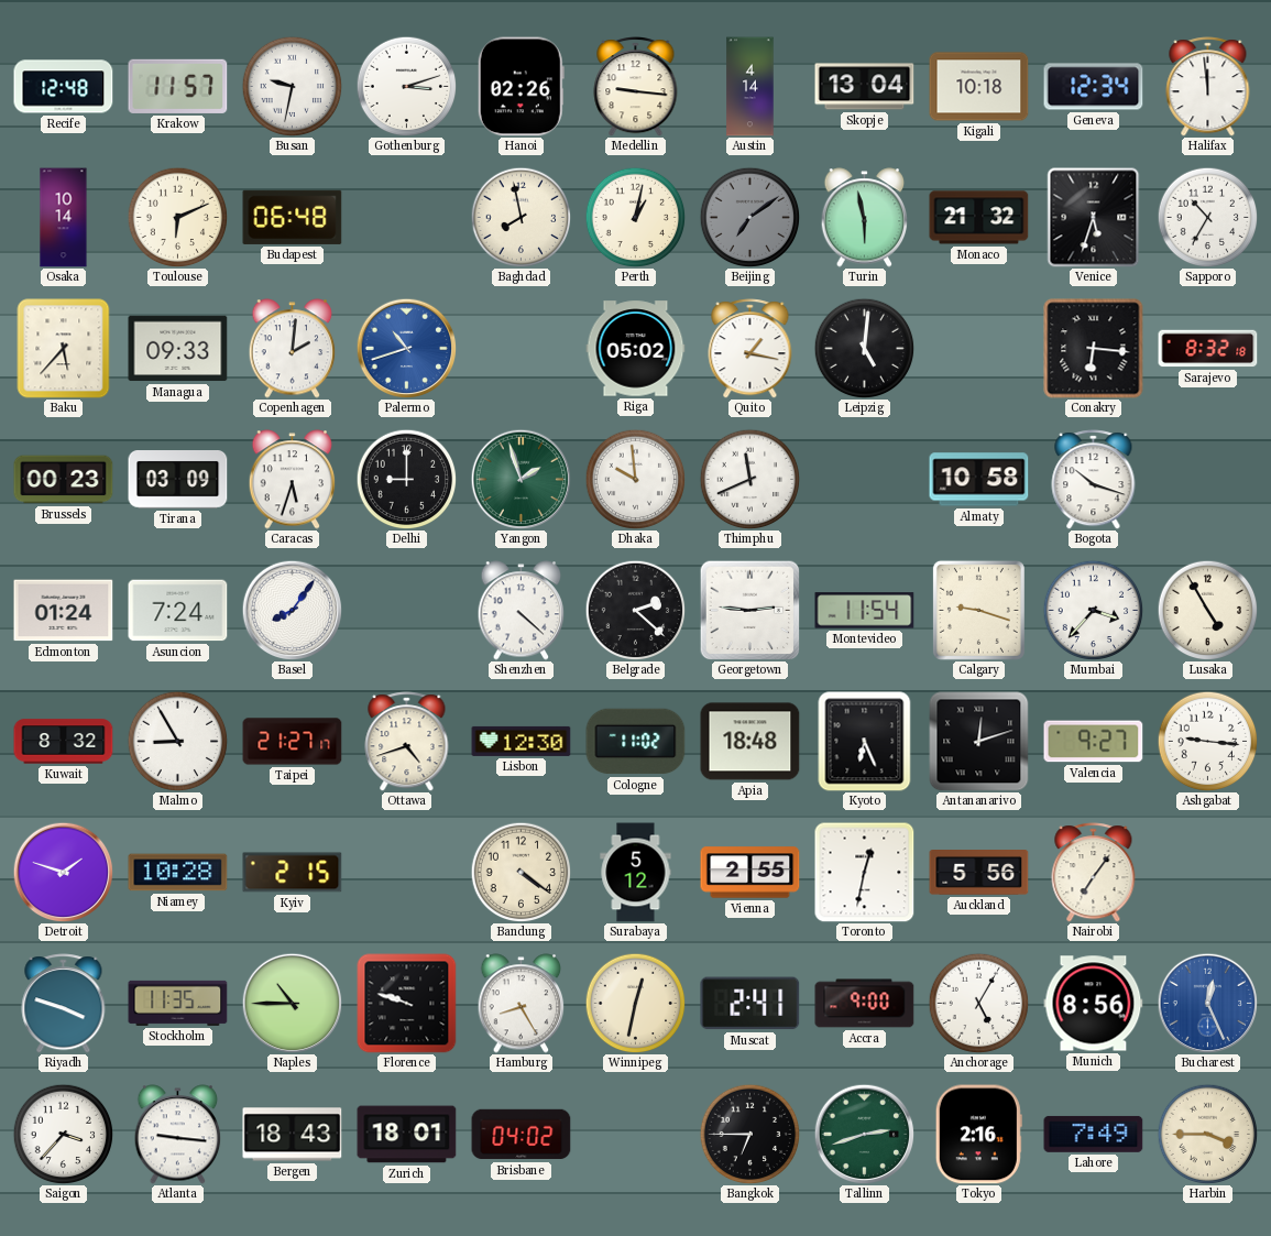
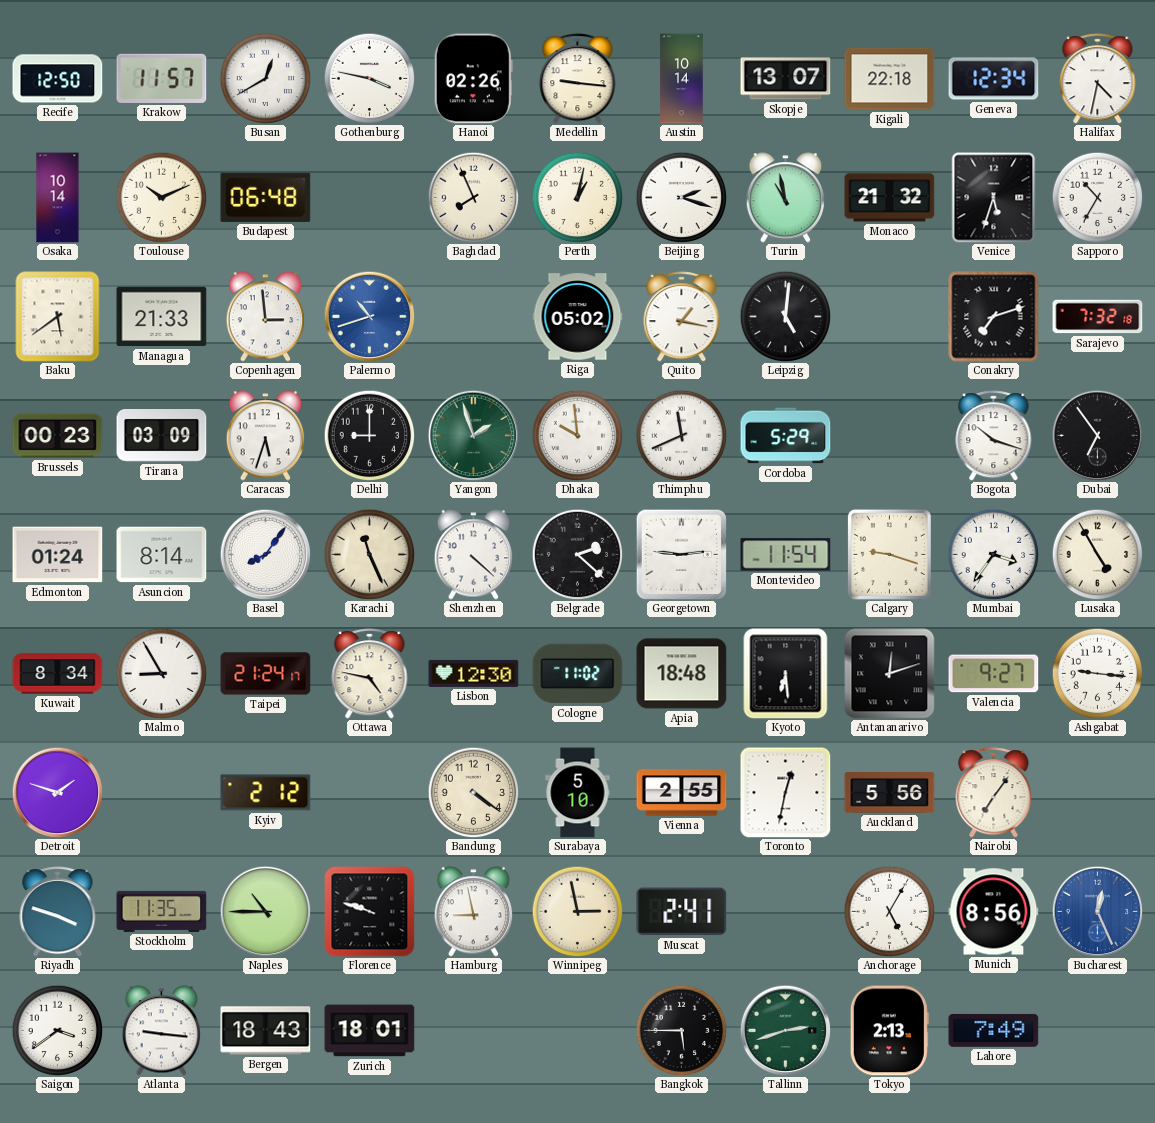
Recife: 12:48 -> 12:50 (58, 79)
Busan: 9:32 -> 12:40 (265, 78)
Gothenburg: 3:12 -> 3:47 (369, 78)
Austin: 4:14 -> 10:14 (682, 79)
Skopje: 13:04 -> 13:07 (786, 79)
Kigali: 10:18 -> 22:18 (890, 79)
Halifax: 11:59 -> 4:32 (1098, 79)
Toulouse: 6:11 -> 10:11 (161, 197)
Baghdad: 7:58 -> 7:56 (473, 197)
Beijing: 7:09 -> 2:18 (681, 197)
Beijing dial: grey -> white (681, 197)
Turin: 5:58 -> 10:58 (786, 198)
Baku: 5:37 -> 5:39 (58, 317)
Managua: 09:33 -> 21:33 (162, 317)
Copenhagen: 2:01 -> 2:59 (266, 317)
Conakry: 6:16 -> 7:12 (994, 317)
Sarajevo: 8:32 -> 7:32 (1098, 317)
Cordoba: none -> 5:29 (786, 436)
Almaty: 10:58 -> none (979, 480)
Dubai: none -> 6:54 (1097, 435)
Asuncion: 7:24 -> 8:14 (162, 555)
Karachi: none -> 11:26 (369, 554)
Mumbai: 3:37 -> 3:36 (993, 554)
Kuwait: 8:32 -> 8:34 (58, 674)
Taipei: 21:27 -> 21:24 (266, 674)
Ottawa: 4:42 -> 4:47 (370, 674)
Kyoto: 6:26 -> 6:29 (786, 674)
Niamey: 10:28 -> none (178, 873)
Kyiv: 2:15 -> 2:12 (266, 793)
Surabaya: 5:12 -> 5:10 (578, 793)
Hamburg: 8:25 -> 8:58 (474, 912)
Winnipeg: 12:32 -> 2:58 (577, 911)
Accra: 9:00 -> none (865, 1004)
Saigon: 3:37 -> 3:39 (57, 1030)
Brisbane: 04:02 -> none (522, 1135)
Bangkok: 6:45 -> 5:45 (681, 1030)
Tokyo: 2:16 -> 2:13 (889, 1031)
Harbin: 3:45 -> none (1207, 1134)
